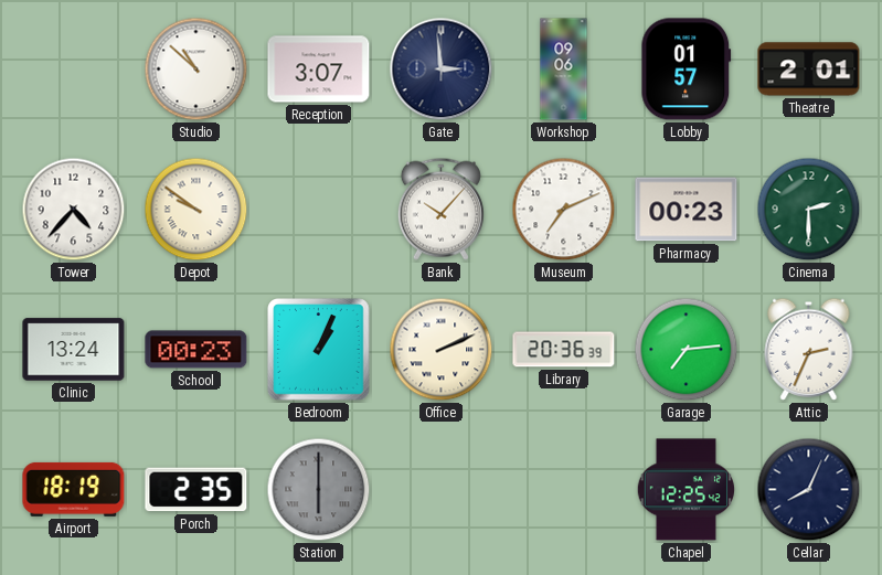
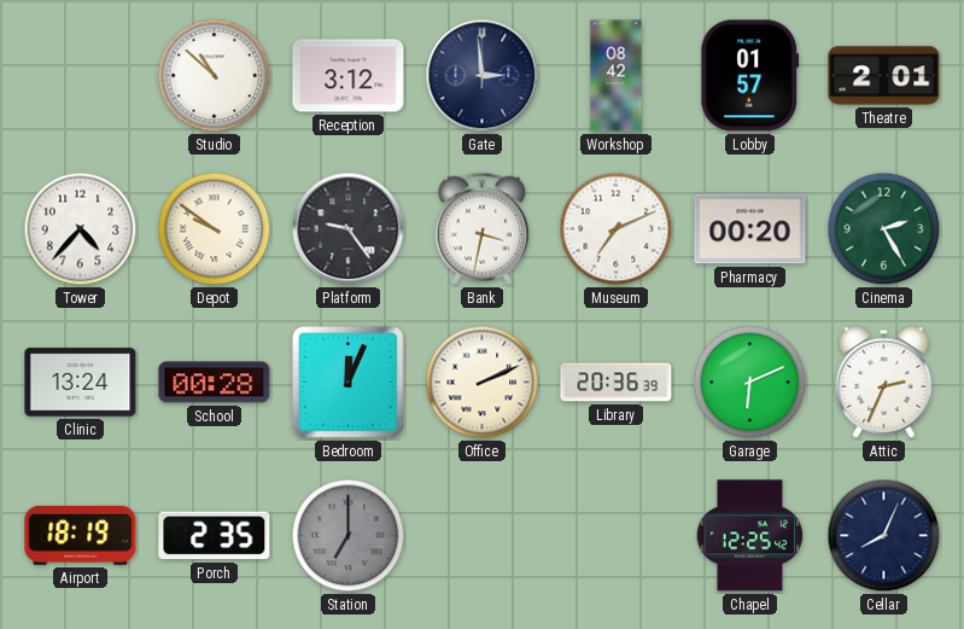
Reception: 3:07 -> 3:12 (349, 76)
Workshop: 09:06 -> 08:42 (617, 76)
Platform: none -> 9:24 (349, 229)
Bank: 10:07 -> 3:32 (481, 228)
Pharmacy: 00:23 -> 00:20 (750, 229)
Cinema: 2:30 -> 2:25 (884, 229)
School: 00:23 -> 00:28 (215, 383)
Bedroom: 1:04 -> 12:04 (349, 383)
Garage: 7:14 -> 6:11 (750, 383)
Station: 6:00 -> 7:00 (349, 536)
